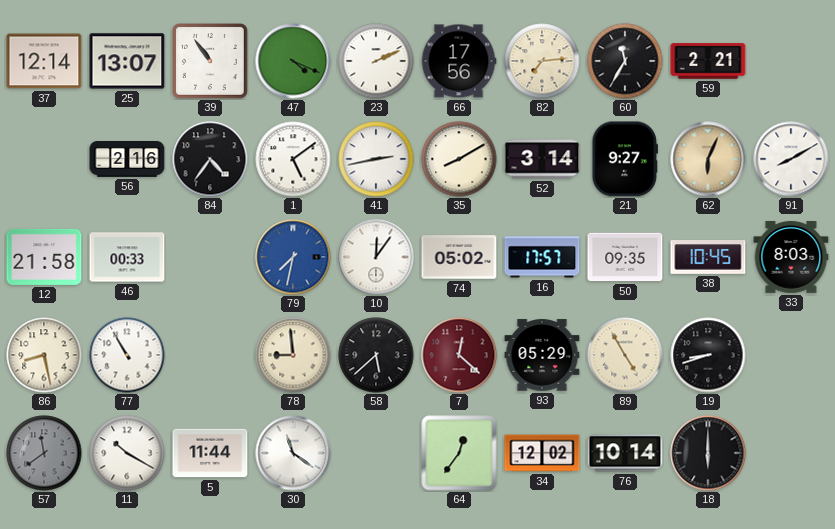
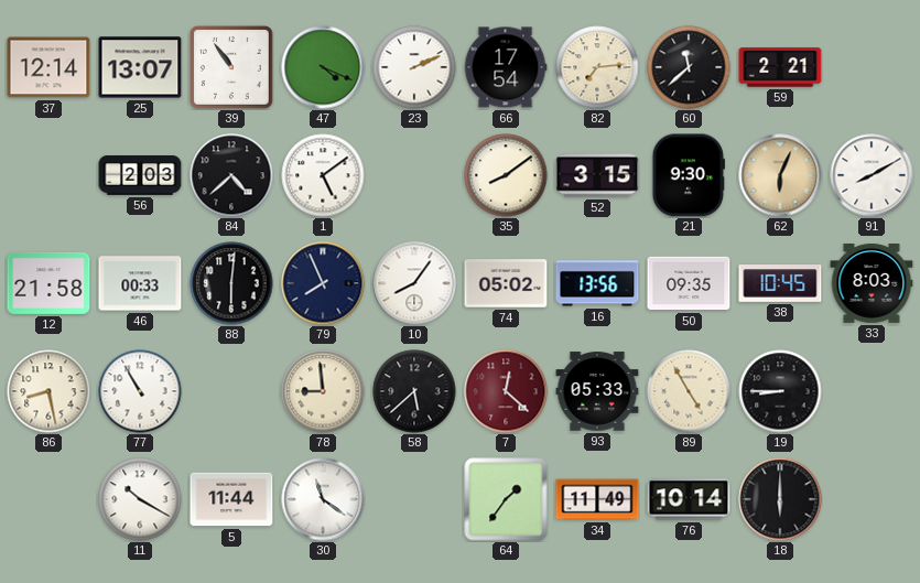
66: 17:56 -> 17:54 (506, 67)
60: 11:35 -> 11:38 (689, 67)
56: 2:16 -> 2:03 (140, 176)
84: 4:36 -> 4:38 (231, 175)
41: 2:43 -> none (376, 159)
35: 8:10 -> 8:09 (506, 175)
52: 3:14 -> 3:15 (597, 175)
21: 9:27 -> 9:30 (688, 175)
88: none -> 6:01 (231, 283)
79: 7:32 -> 7:56 (323, 283)
79 dial: blue -> navy (323, 283)
10: 12:06 -> 8:06 (414, 283)
16: 17:57 -> 13:56 (597, 283)
93: 05:29 -> 05:33 (597, 391)
19: 8:42 -> 8:45 (780, 391)
57: 11:39 -> none (44, 453)
64: 12:36 -> 1:36 (506, 499)
34: 12:02 -> 11:49 (597, 499)
